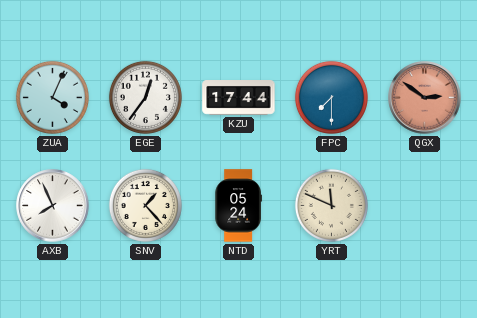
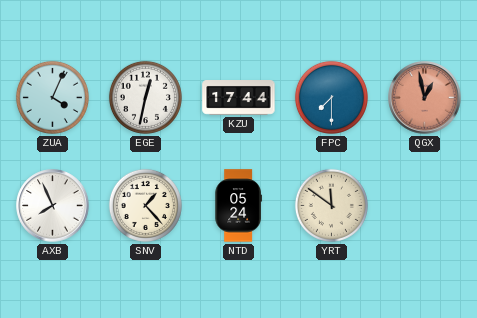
EGE: 12:36 -> 12:32 (145, 97)
QGX: 2:51 -> 12:58 (425, 98)
YRT: 11:49 -> 11:51 (331, 205)
